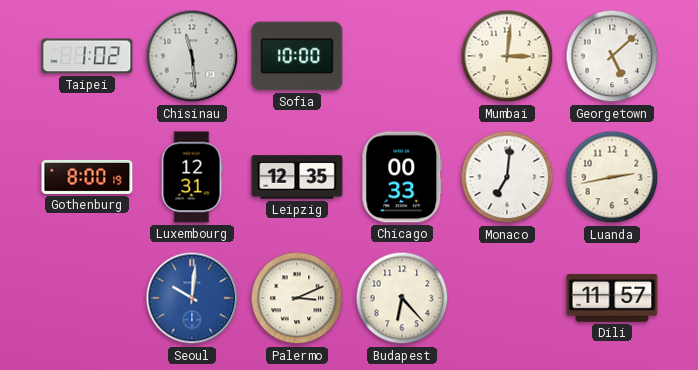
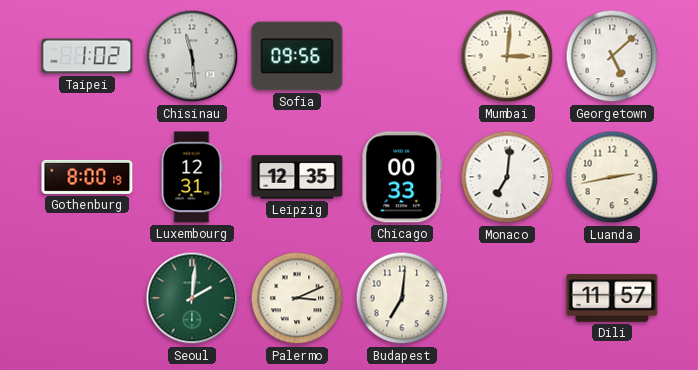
Sofia: 10:00 -> 09:56 (297, 56)
Seoul: 10:01 -> 2:01 (192, 298)
Seoul dial: blue -> green (192, 298)
Budapest: 6:23 -> 7:01 (402, 298)
